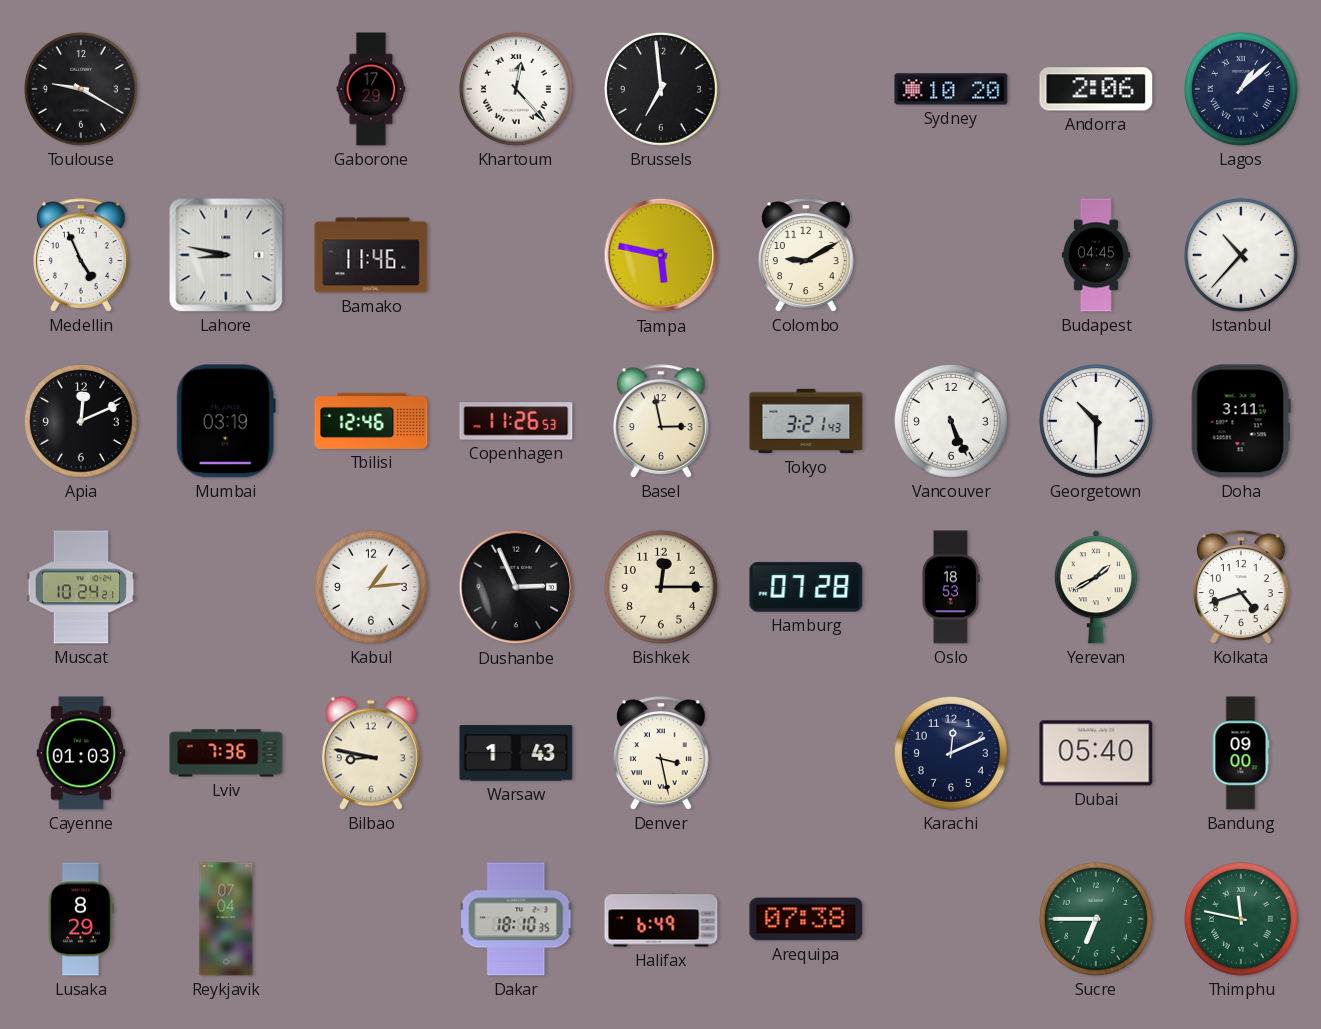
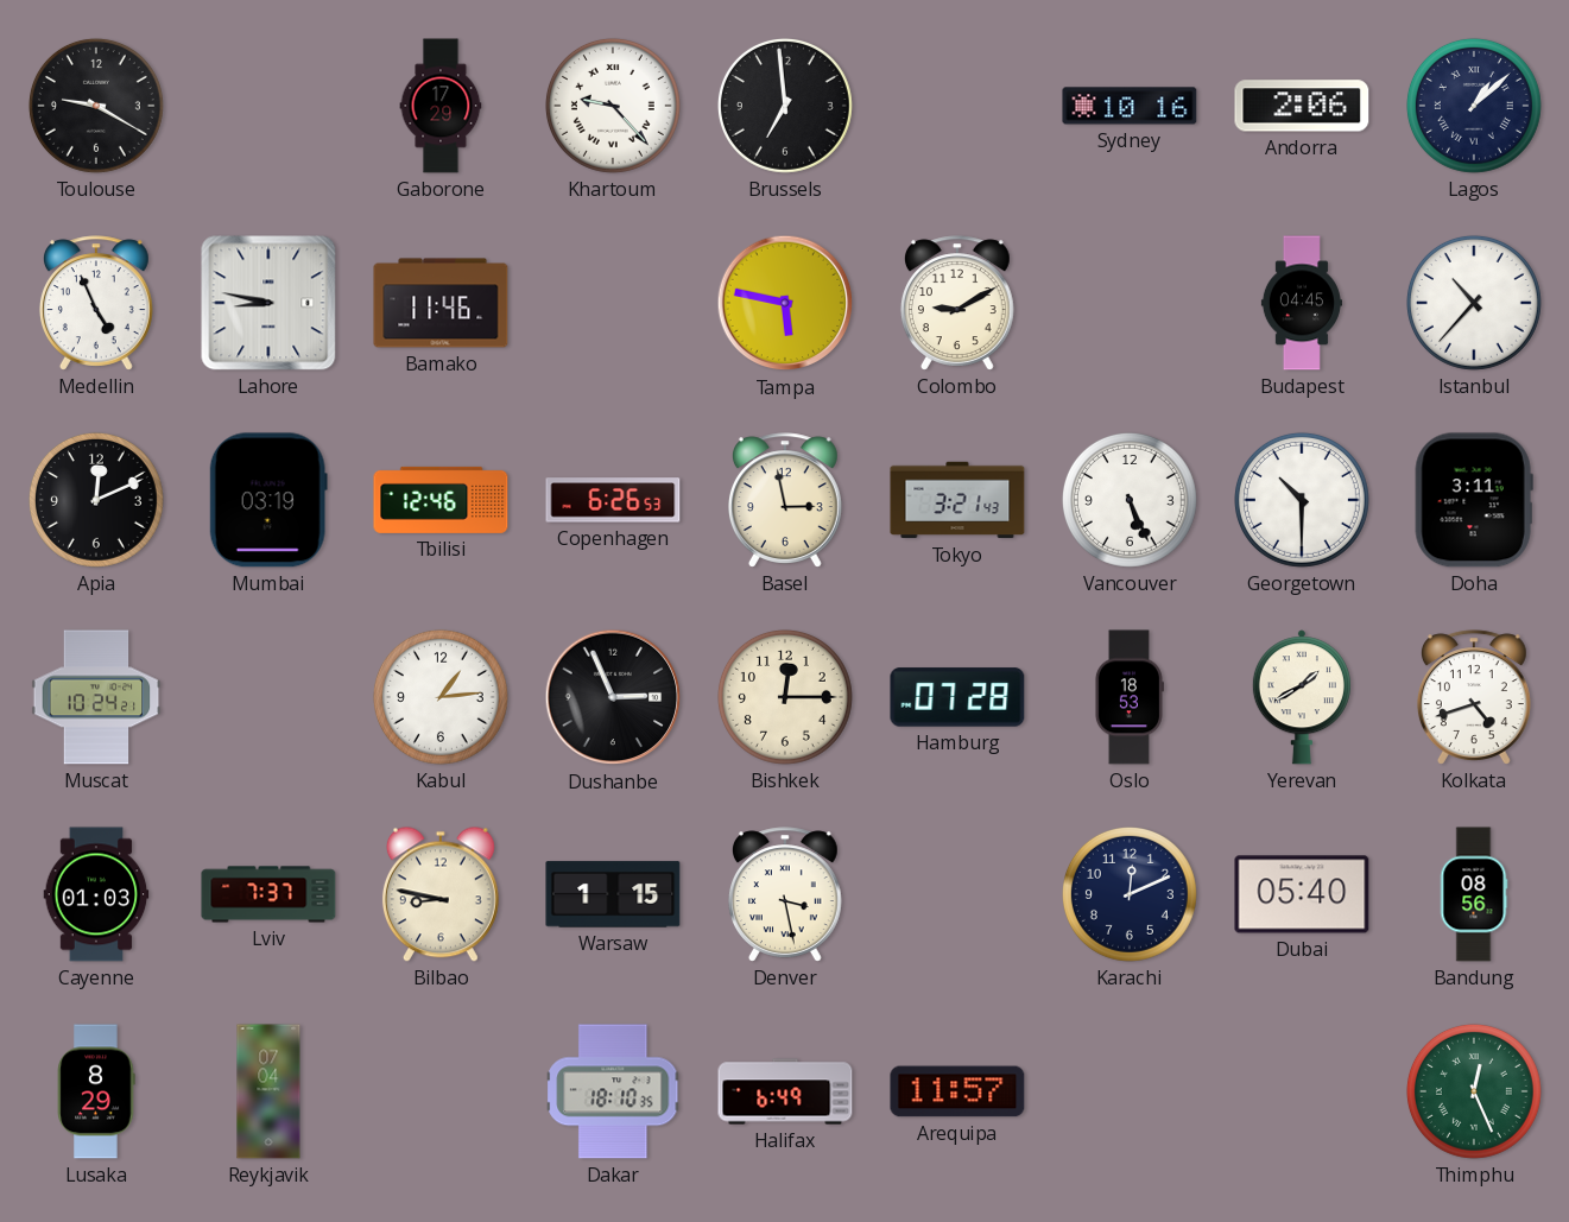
Khartoum: 12:23 -> 9:23 (613, 106)
Sydney: 10:20 -> 10:16 (1130, 106)
Copenhagen: 11:26 -> 6:26 (613, 500)
Lviv: 7:36 -> 7:37 (268, 894)
Warsaw: 1:43 -> 1:15 (613, 894)
Bandung: 09:00 -> 08:56 (1474, 894)
Arequipa: 07:38 -> 11:57 (957, 1091)
Sucre: 6:45 -> none (1096, 919)
Thimphu: 11:47 -> 12:26 (1474, 1091)
